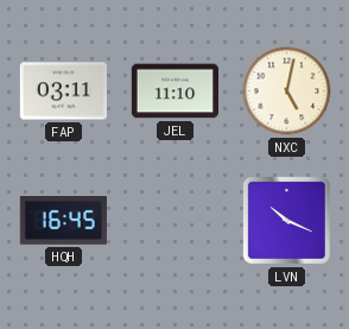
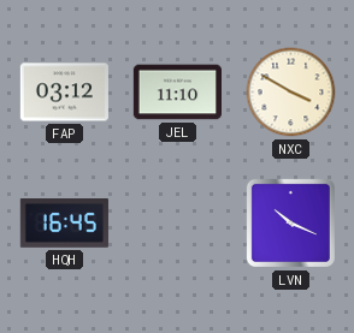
FAP: 03:11 -> 03:12 (64, 93)
NXC: 5:02 -> 3:50 (291, 93)
